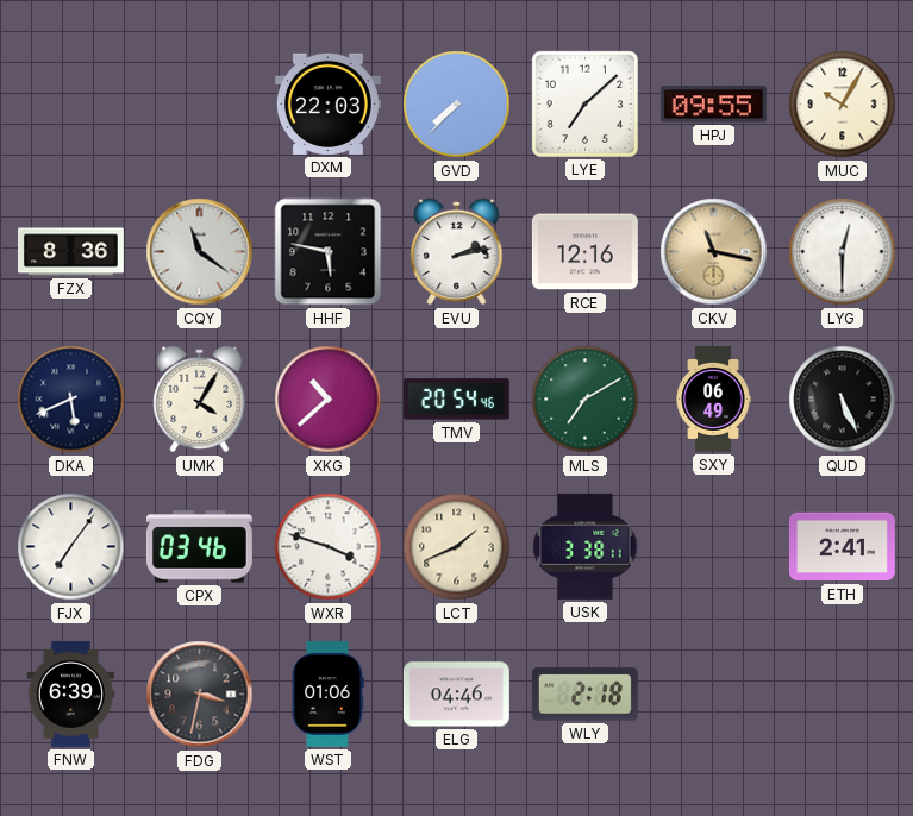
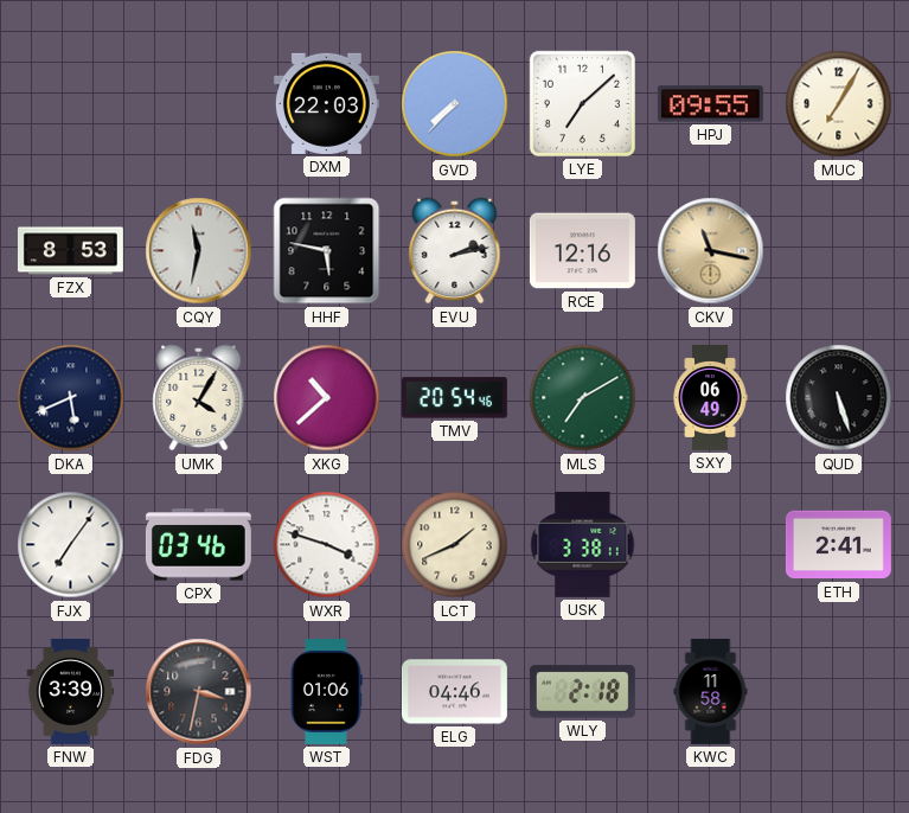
MUC: 10:05 -> 7:05 (839, 104)
FZX: 8:36 -> 8:53 (70, 251)
CQY: 11:21 -> 11:32 (199, 251)
LYG: 12:30 -> none (843, 252)
QUD: 5:26 -> 5:27 (839, 398)
FNW: 6:39 -> 3:39 (71, 691)
KWC: none -> 11:58 (711, 691)
